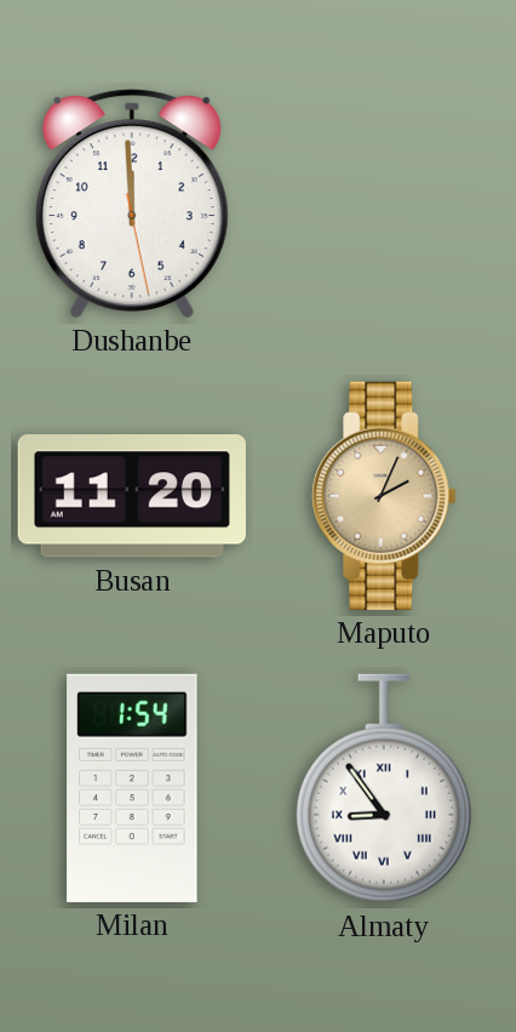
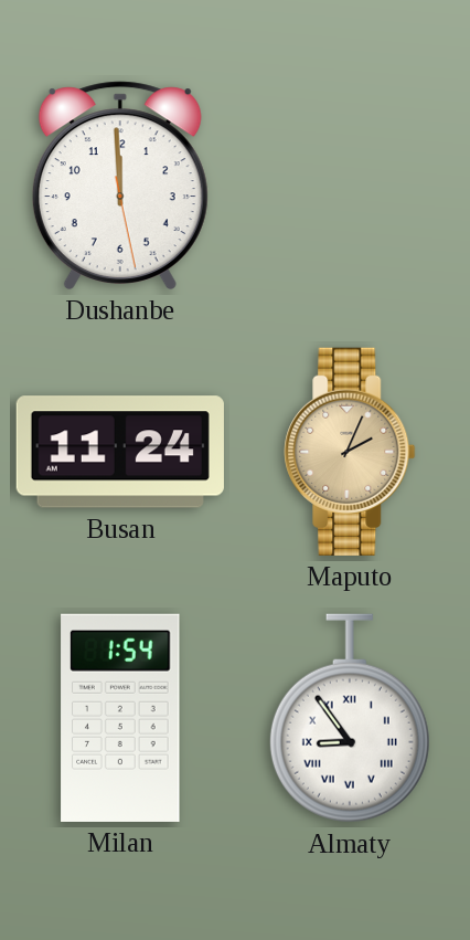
Busan: 11:20 -> 11:24 (120, 452)
